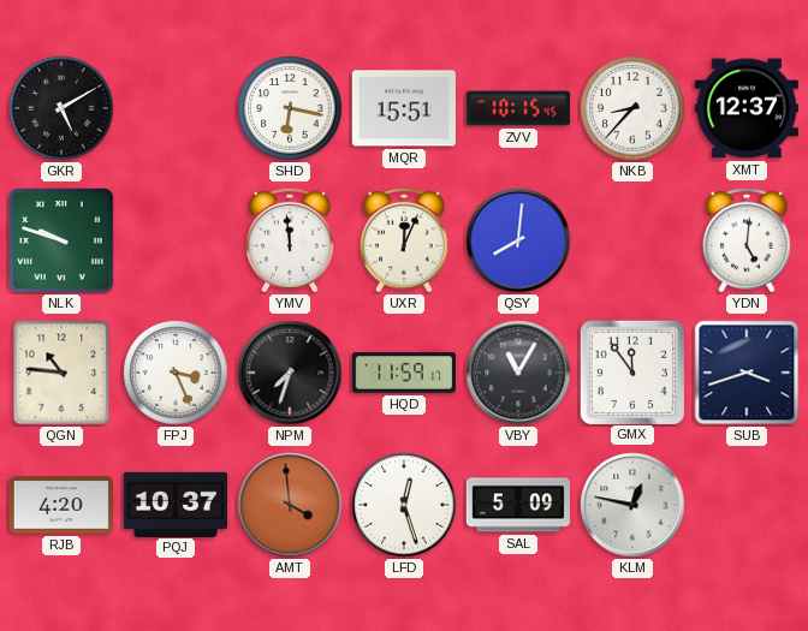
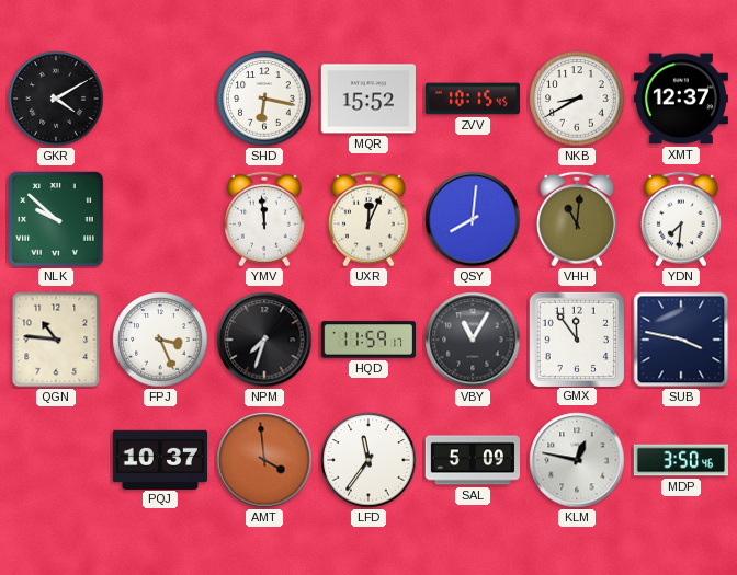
GKR: 5:10 -> 4:10 (56, 99)
MQR: 15:51 -> 15:52 (367, 99)
NKB: 8:37 -> 8:40 (577, 99)
NLK: 9:48 -> 9:52 (56, 219)
VHH: none -> 11:01 (577, 219)
YDN: 5:01 -> 7:31 (681, 219)
SUB: 3:42 -> 3:47 (681, 340)
RJB: 4:20 -> none (60, 505)
LFD: 12:27 -> 11:36 (368, 460)
MDP: none -> 3:50 (681, 460)
